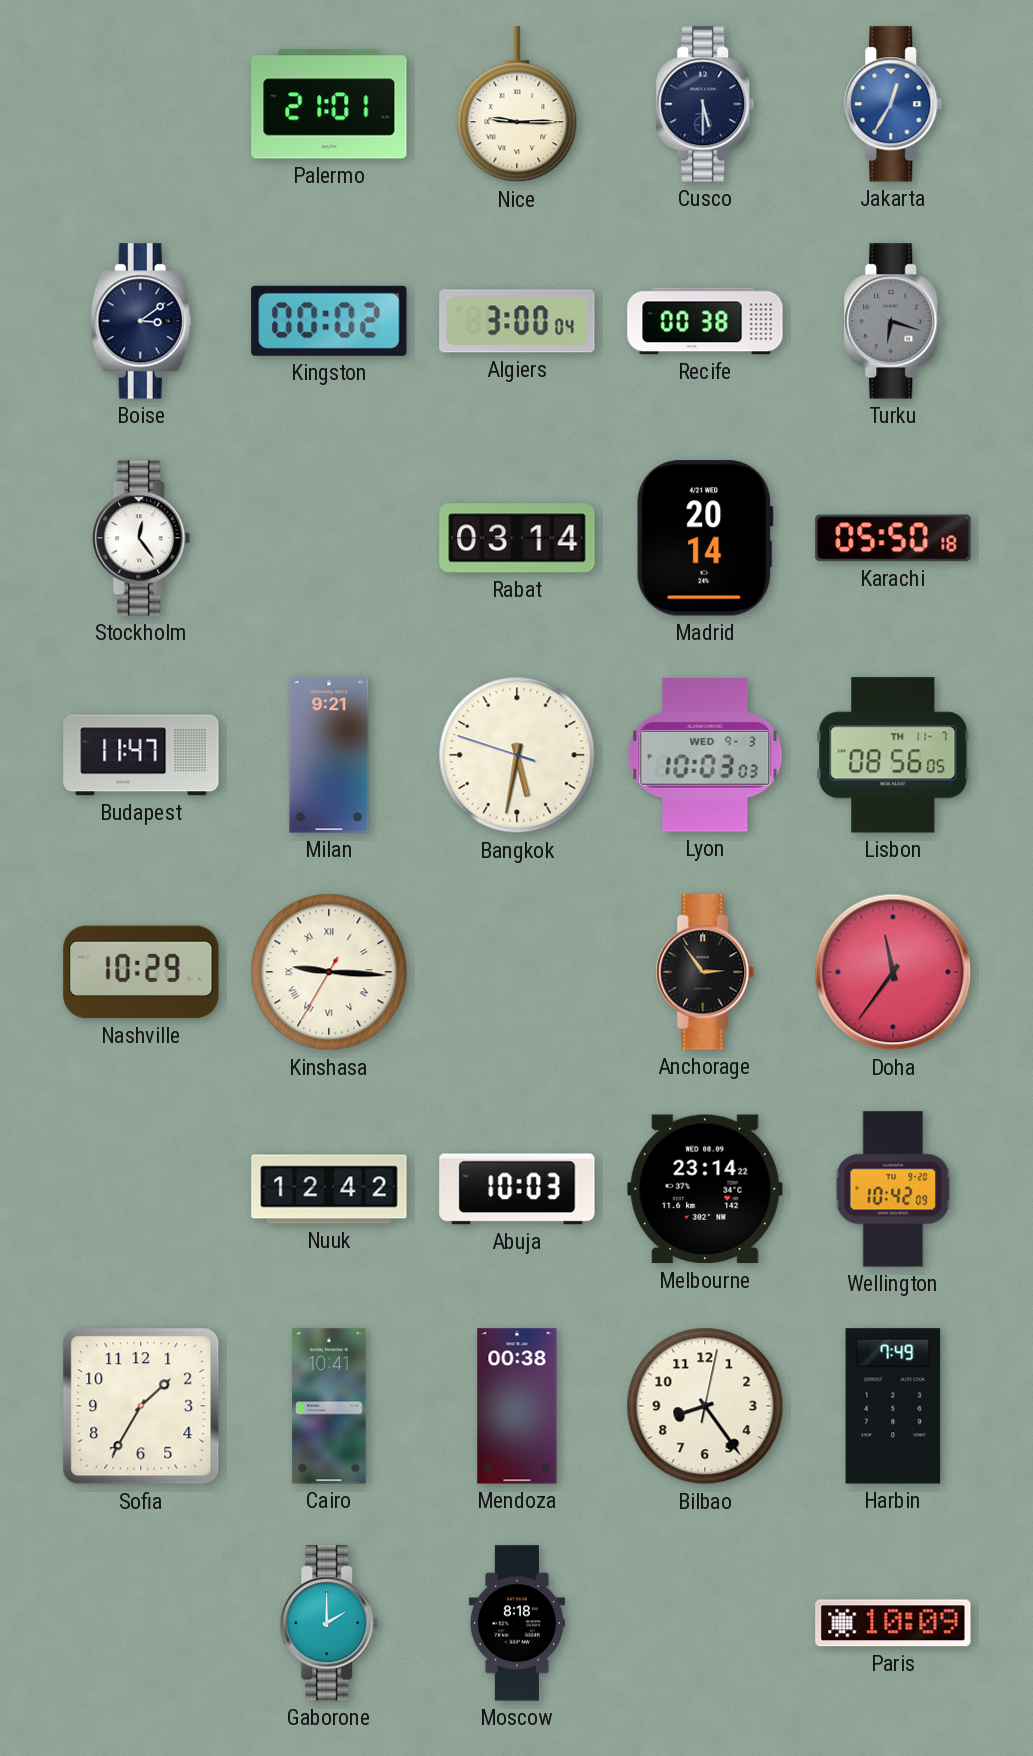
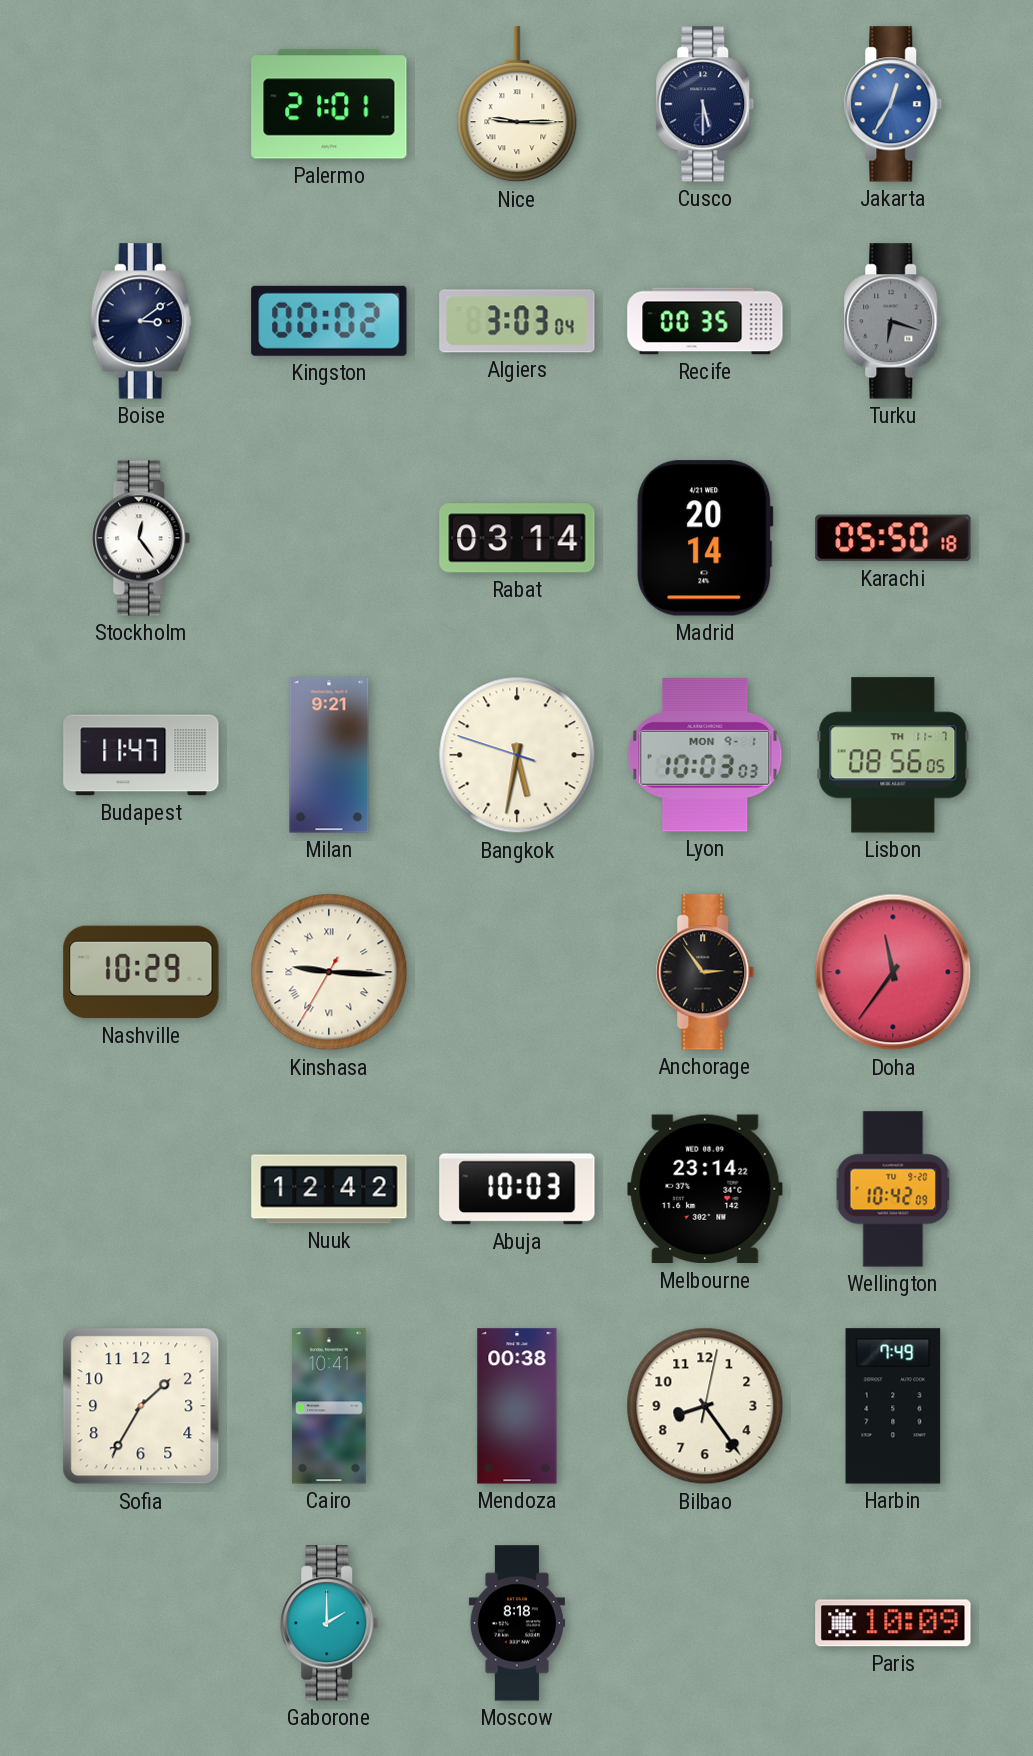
Algiers: 3:00 -> 3:03 (517, 321)
Recife: 00:38 -> 00:35 (705, 321)
Lyon date: WED 9-3 -> MON 9-1 (705, 755)
